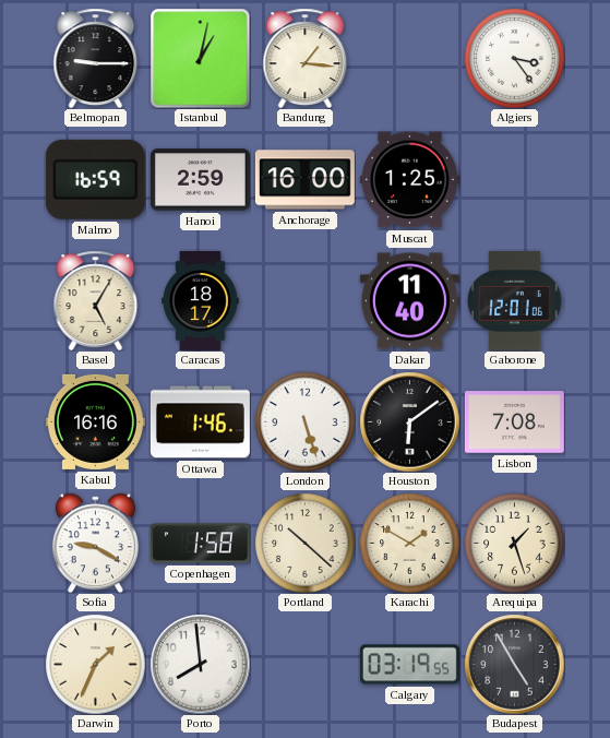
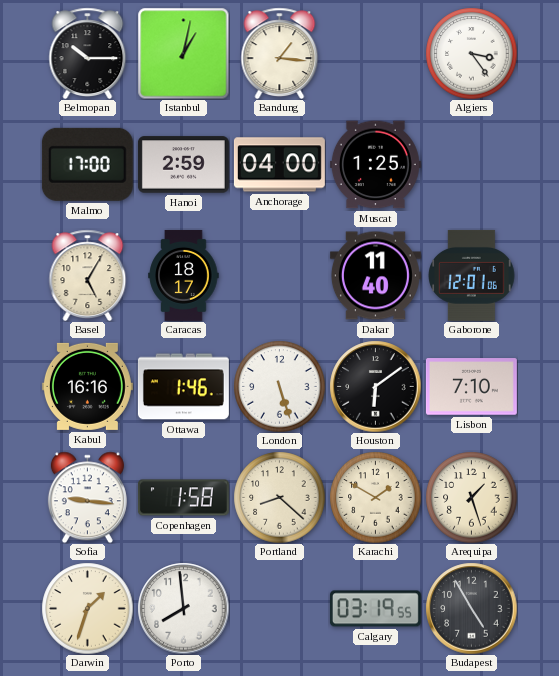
Belmopan: 9:15 -> 10:15 (88, 53)
Malmo: 16:59 -> 17:00 (87, 164)
Anchorage: 16:00 -> 04:00 (279, 165)
Lisbon: 7:08 -> 7:10 (471, 387)
Sofia: 9:20 -> 9:16 (87, 497)
Portland: 10:22 -> 8:22 (279, 497)
Darwin: 1:34 -> 1:33 (87, 608)
